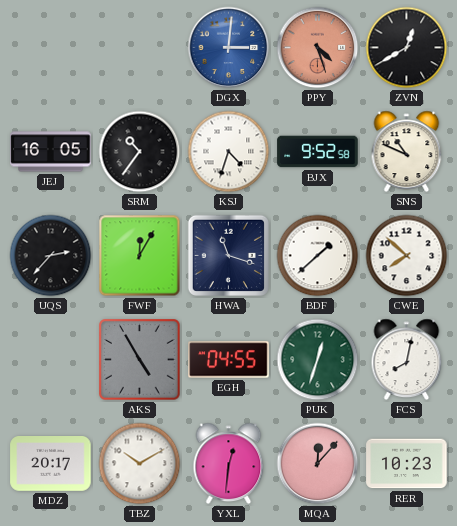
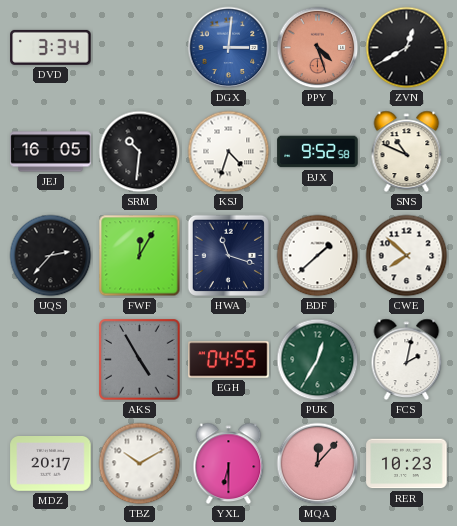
DVD: none -> 3:34 (51, 47)
SRM: 10:36 -> 10:31 (140, 152)
PUK: 12:33 -> 12:35 (318, 360)
FCS: 8:02 -> 2:02 (407, 360)
YXL: 12:31 -> 6:30 (229, 464)
